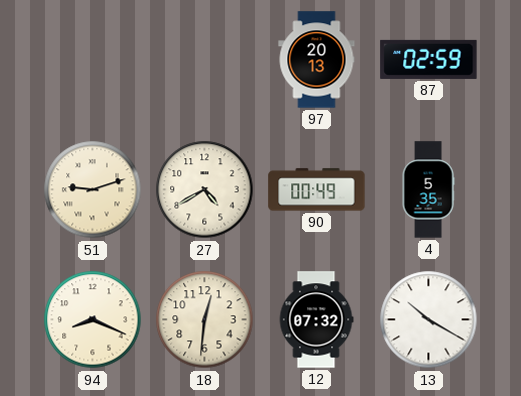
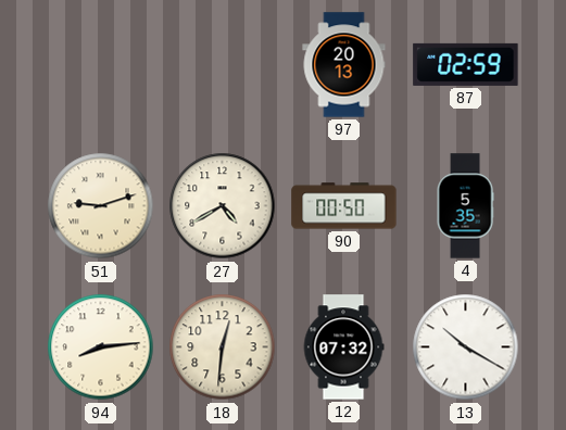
90: 00:49 -> 00:50 (344, 206)
94: 8:19 -> 8:14 (101, 347)
